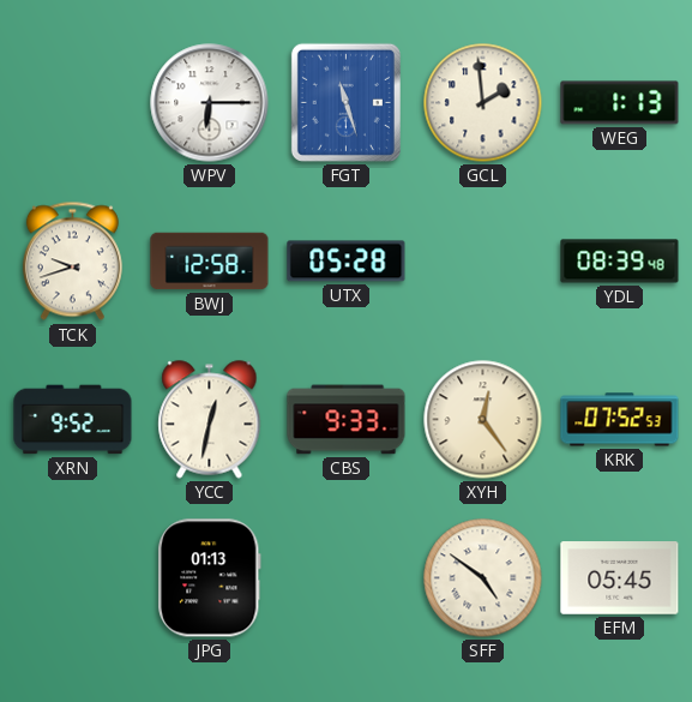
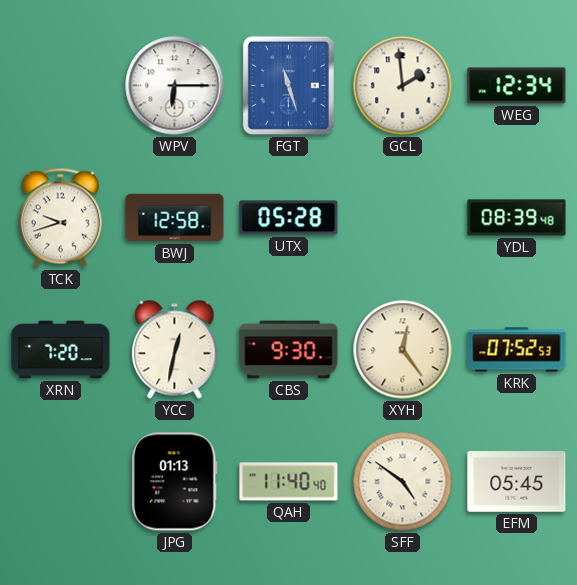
WEG: 1:13 -> 12:34 (517, 86)
XRN: 9:52 -> 7:20 (61, 350)
CBS: 9:33 -> 9:30 (289, 350)
QAH: none -> 11:40 (289, 482)
